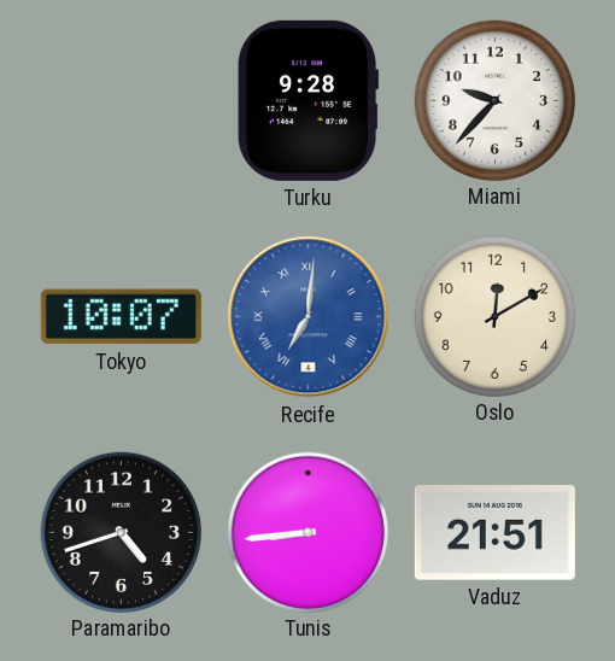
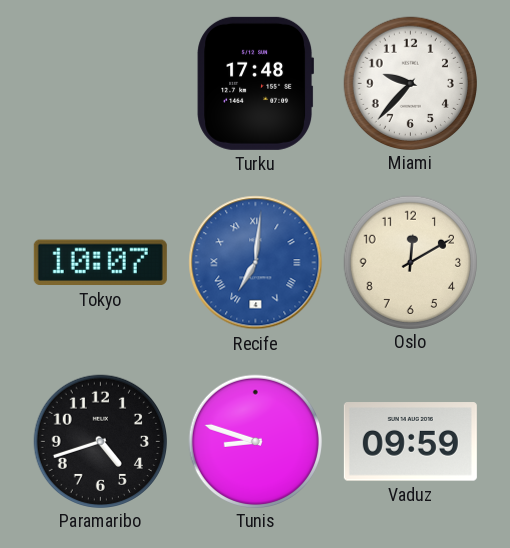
Turku: 9:28 -> 17:48 (255, 83)
Tunis: 8:44 -> 8:48 (255, 441)
Vaduz: 21:51 -> 09:59 (410, 442)
